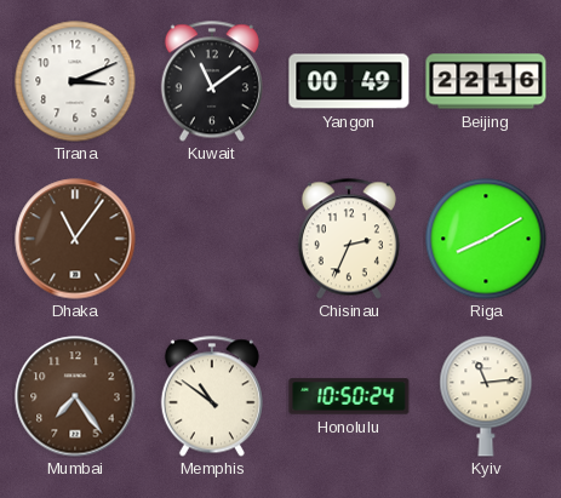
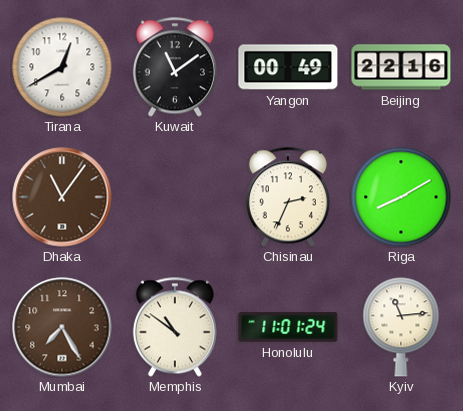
Tirana: 3:11 -> 12:40 (62, 67)
Mumbai: 7:24 -> 7:25 (62, 327)
Honolulu: 10:50 -> 11:01 (288, 327)
